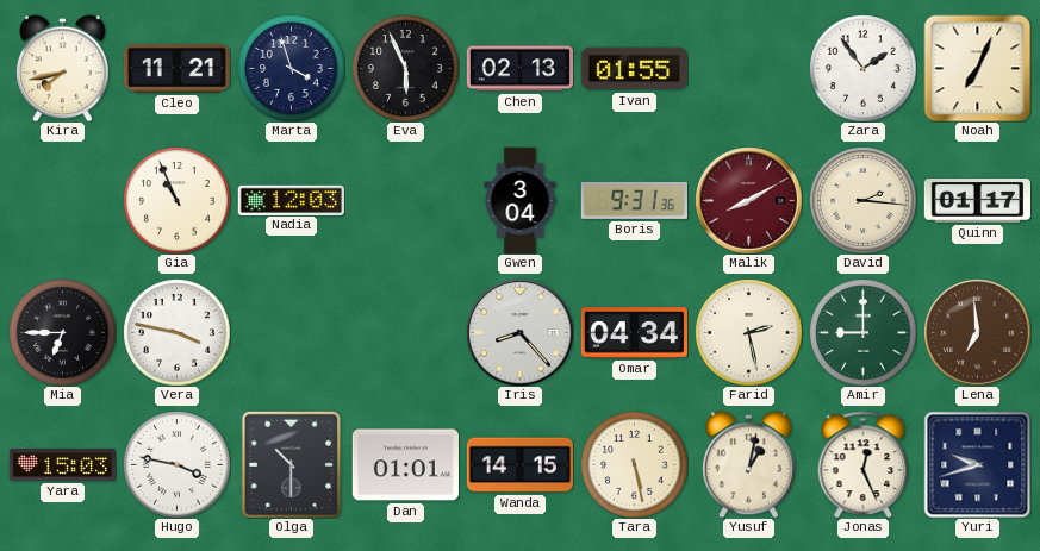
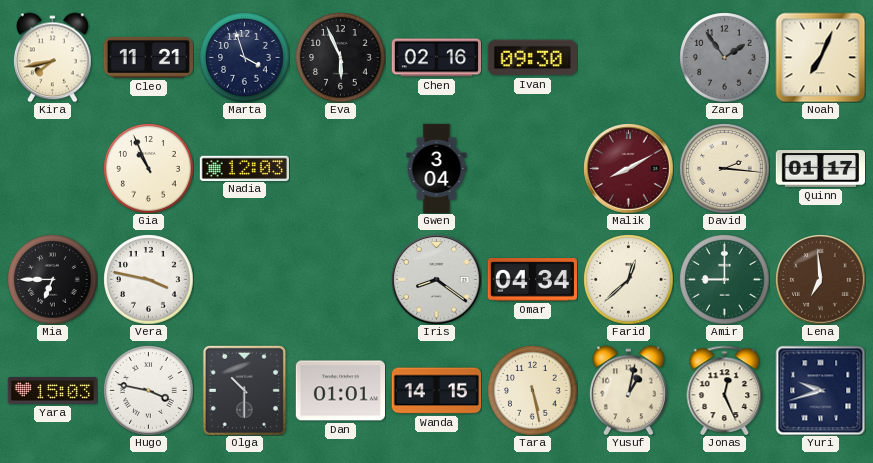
Chen: 02:13 -> 02:16 (436, 58)
Ivan: 01:55 -> 09:30 (532, 58)
Zara dial: white -> grey (724, 57)
Boris: 9:31 -> none (634, 200)
Iris: 8:23 -> 8:21 (436, 279)
Farid: 2:28 -> 12:38 (628, 279)
